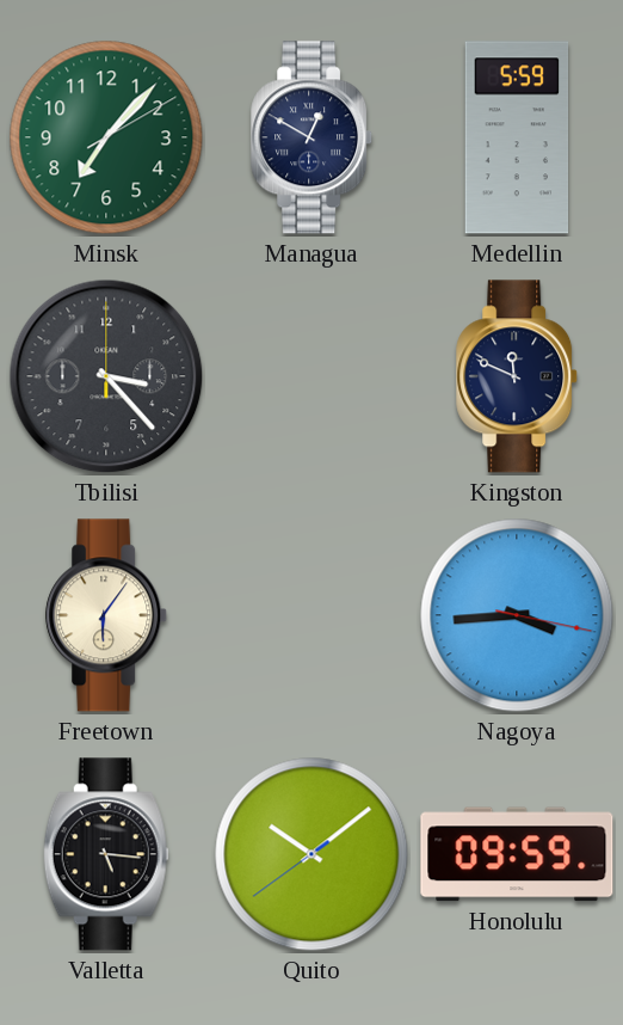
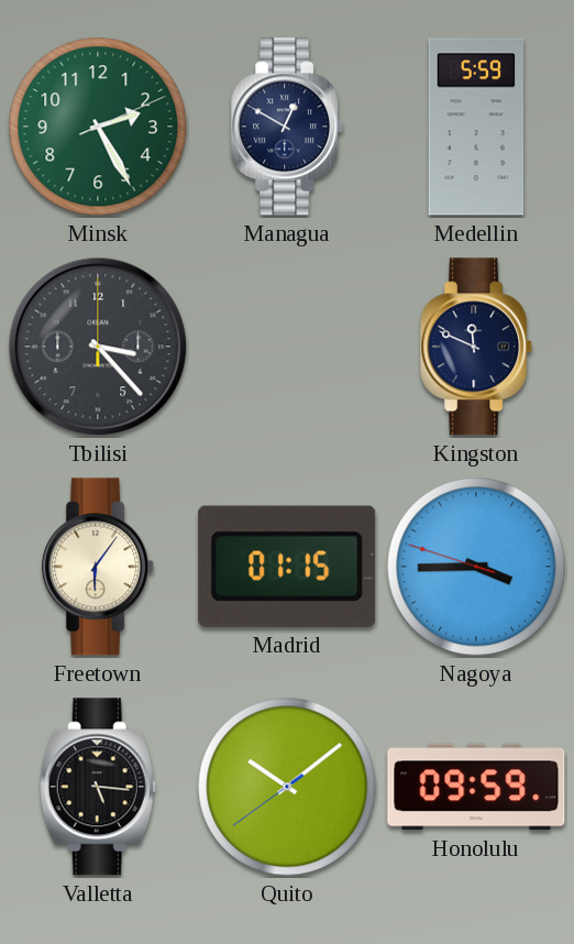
Minsk: 7:07 -> 2:25 (98, 127)
Madrid: none -> 01:15 (287, 567)
Nagoya: 3:44:17 -> 3:44:48 (476, 567)
